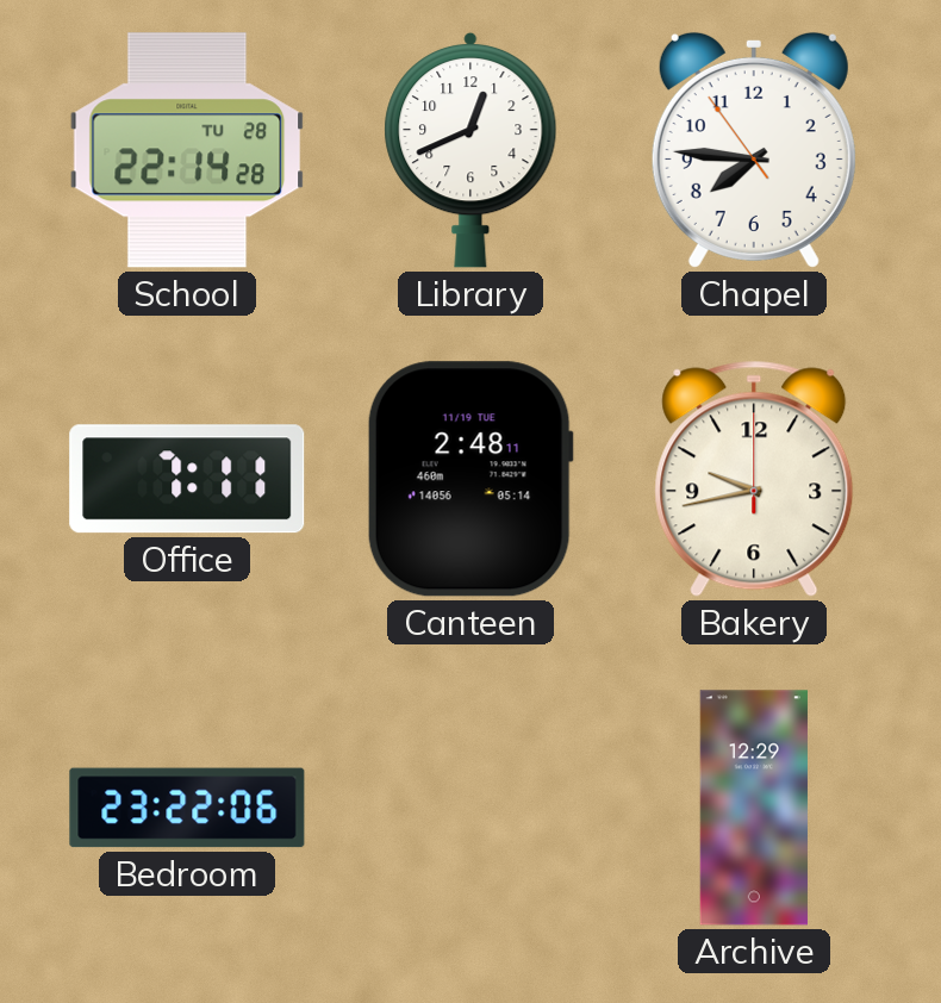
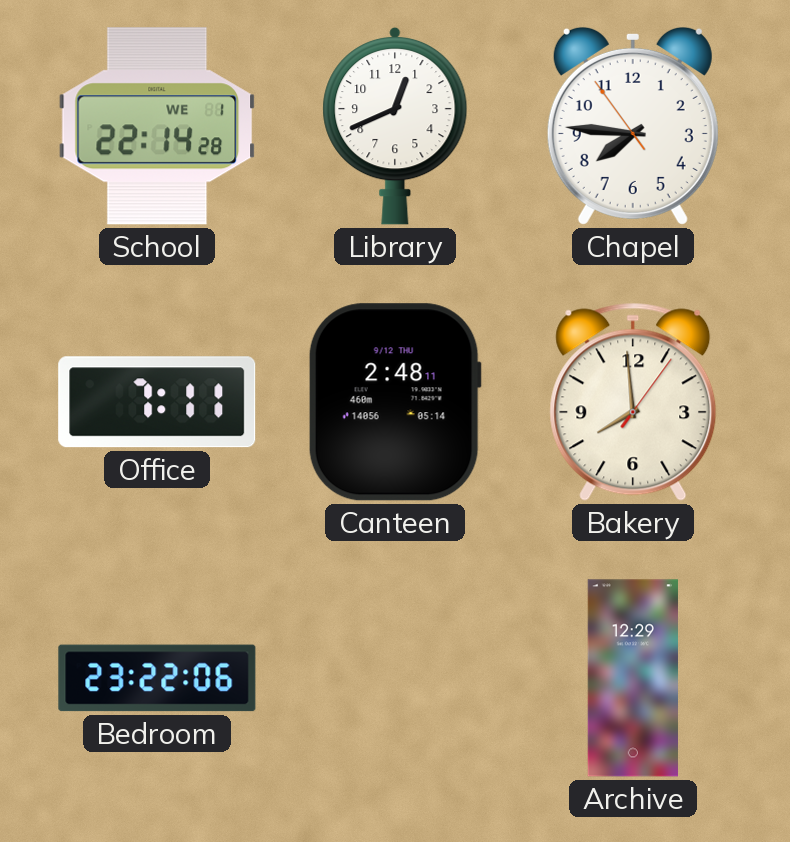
School date: TU 28 -> WE 1 (157, 126)
Canteen date: 11/19 TUE -> 9/12 THU (395, 402)
Bakery: 9:43 -> 7:59 (633, 402)
